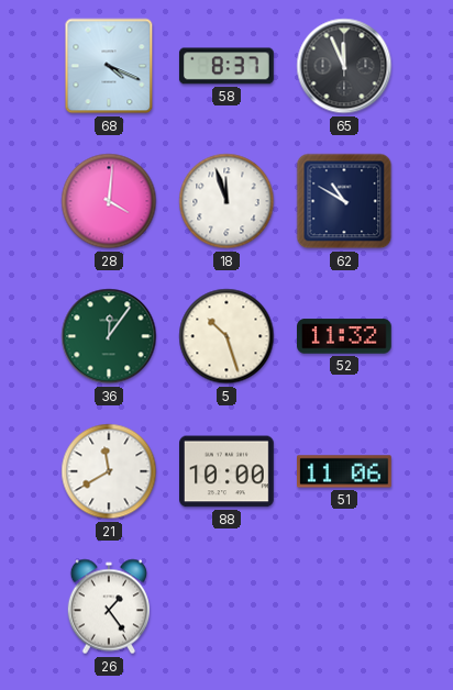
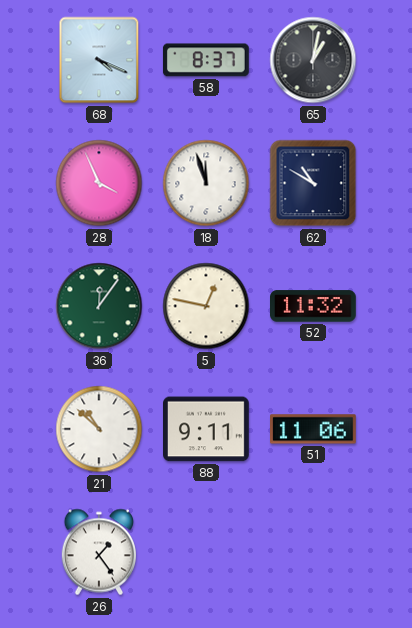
65: 11:56 -> 1:02 (313, 60)
28: 4:01 -> 3:56 (99, 183)
5: 10:27 -> 12:47 (206, 306)
21: 11:40 -> 10:52 (99, 429)
88: 10:00 -> 9:11 (207, 429)
